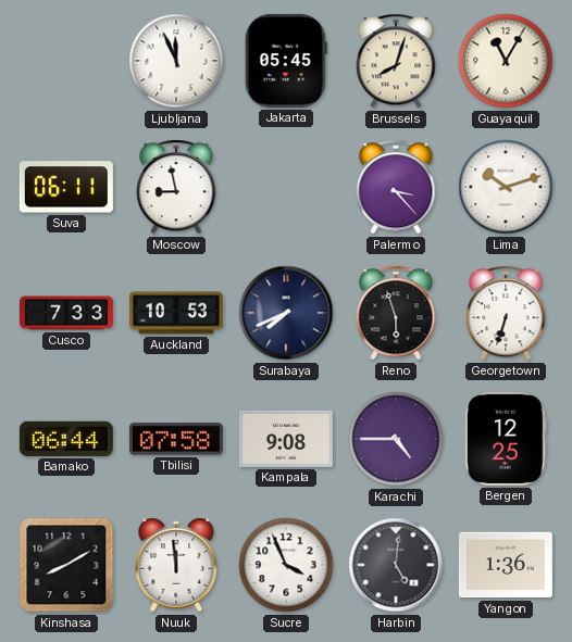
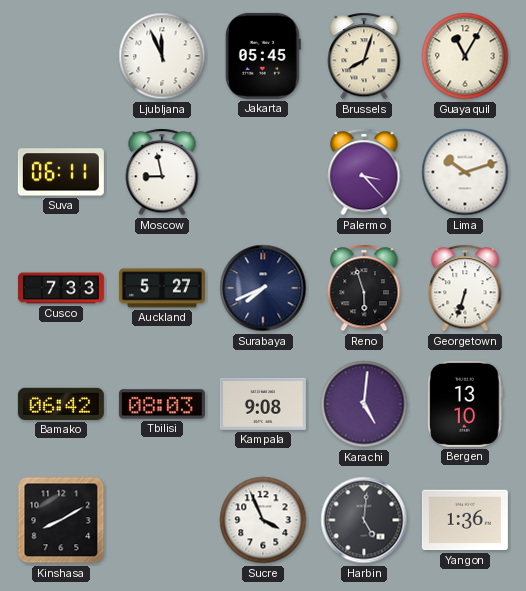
Auckland: 10:53 -> 5:27 (162, 288)
Bamako: 06:44 -> 06:42 (61, 404)
Tbilisi: 07:58 -> 08:03 (162, 404)
Karachi: 4:45 -> 5:01 (364, 404)
Bergen: 12:25 -> 13:10 (465, 404)
Nuuk: 11:59 -> none (176, 565)
